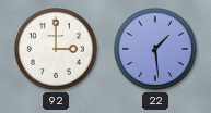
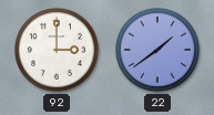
22: 1:29 -> 1:39 (159, 51)
